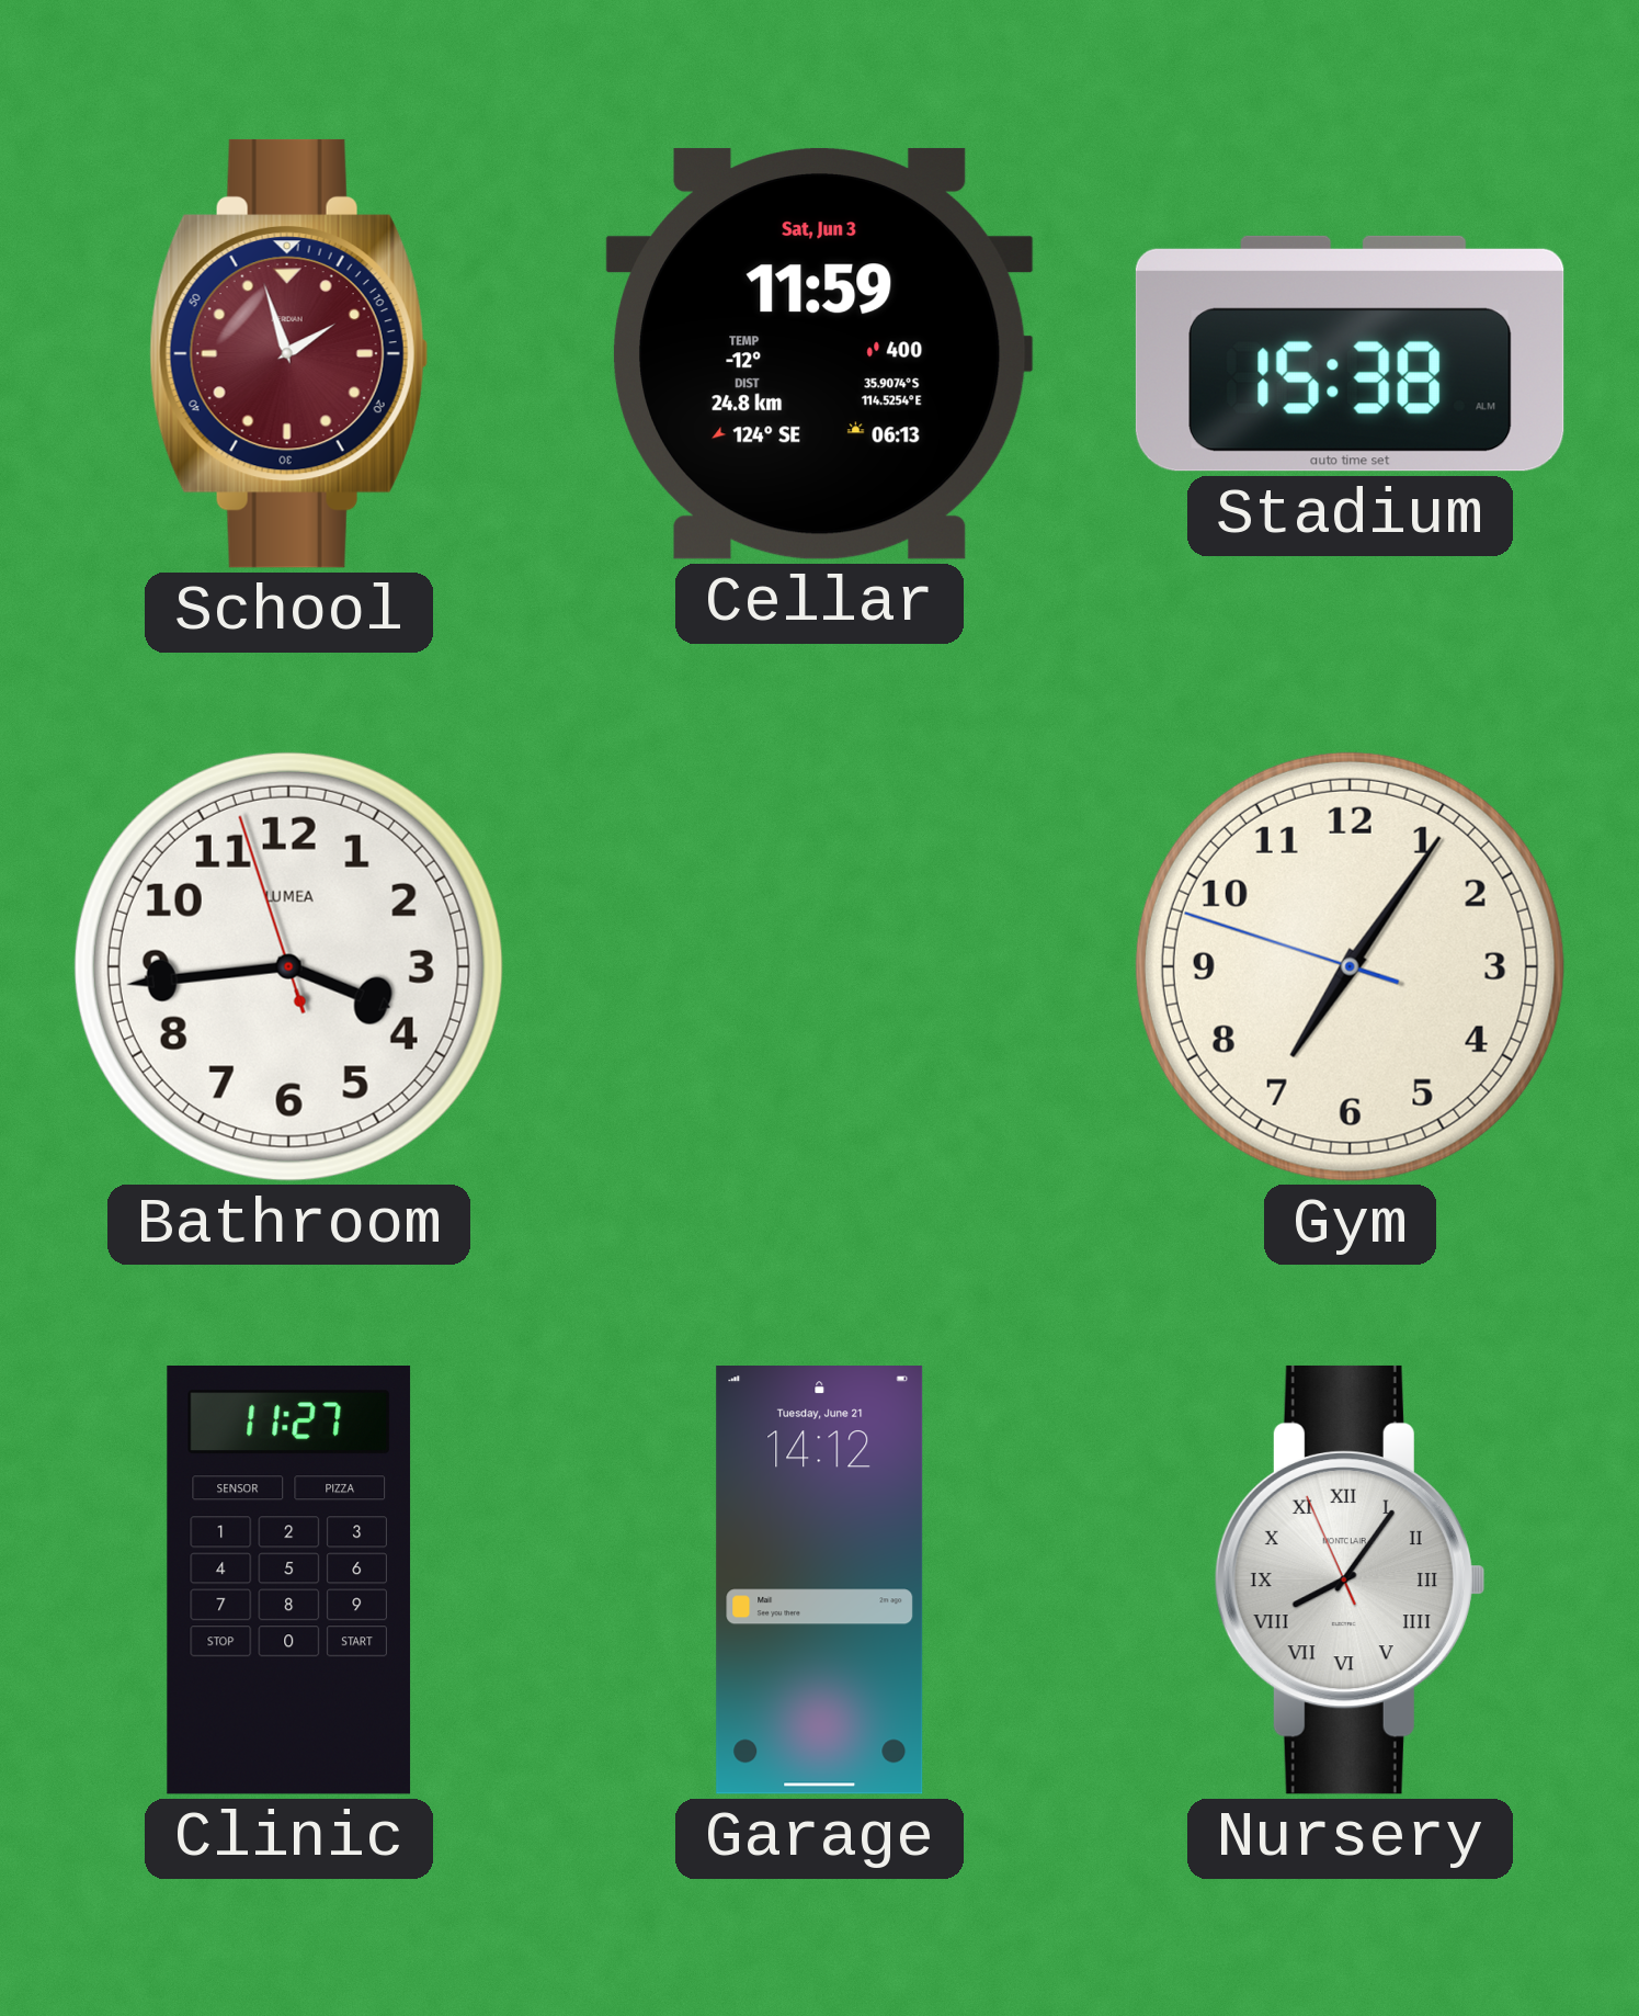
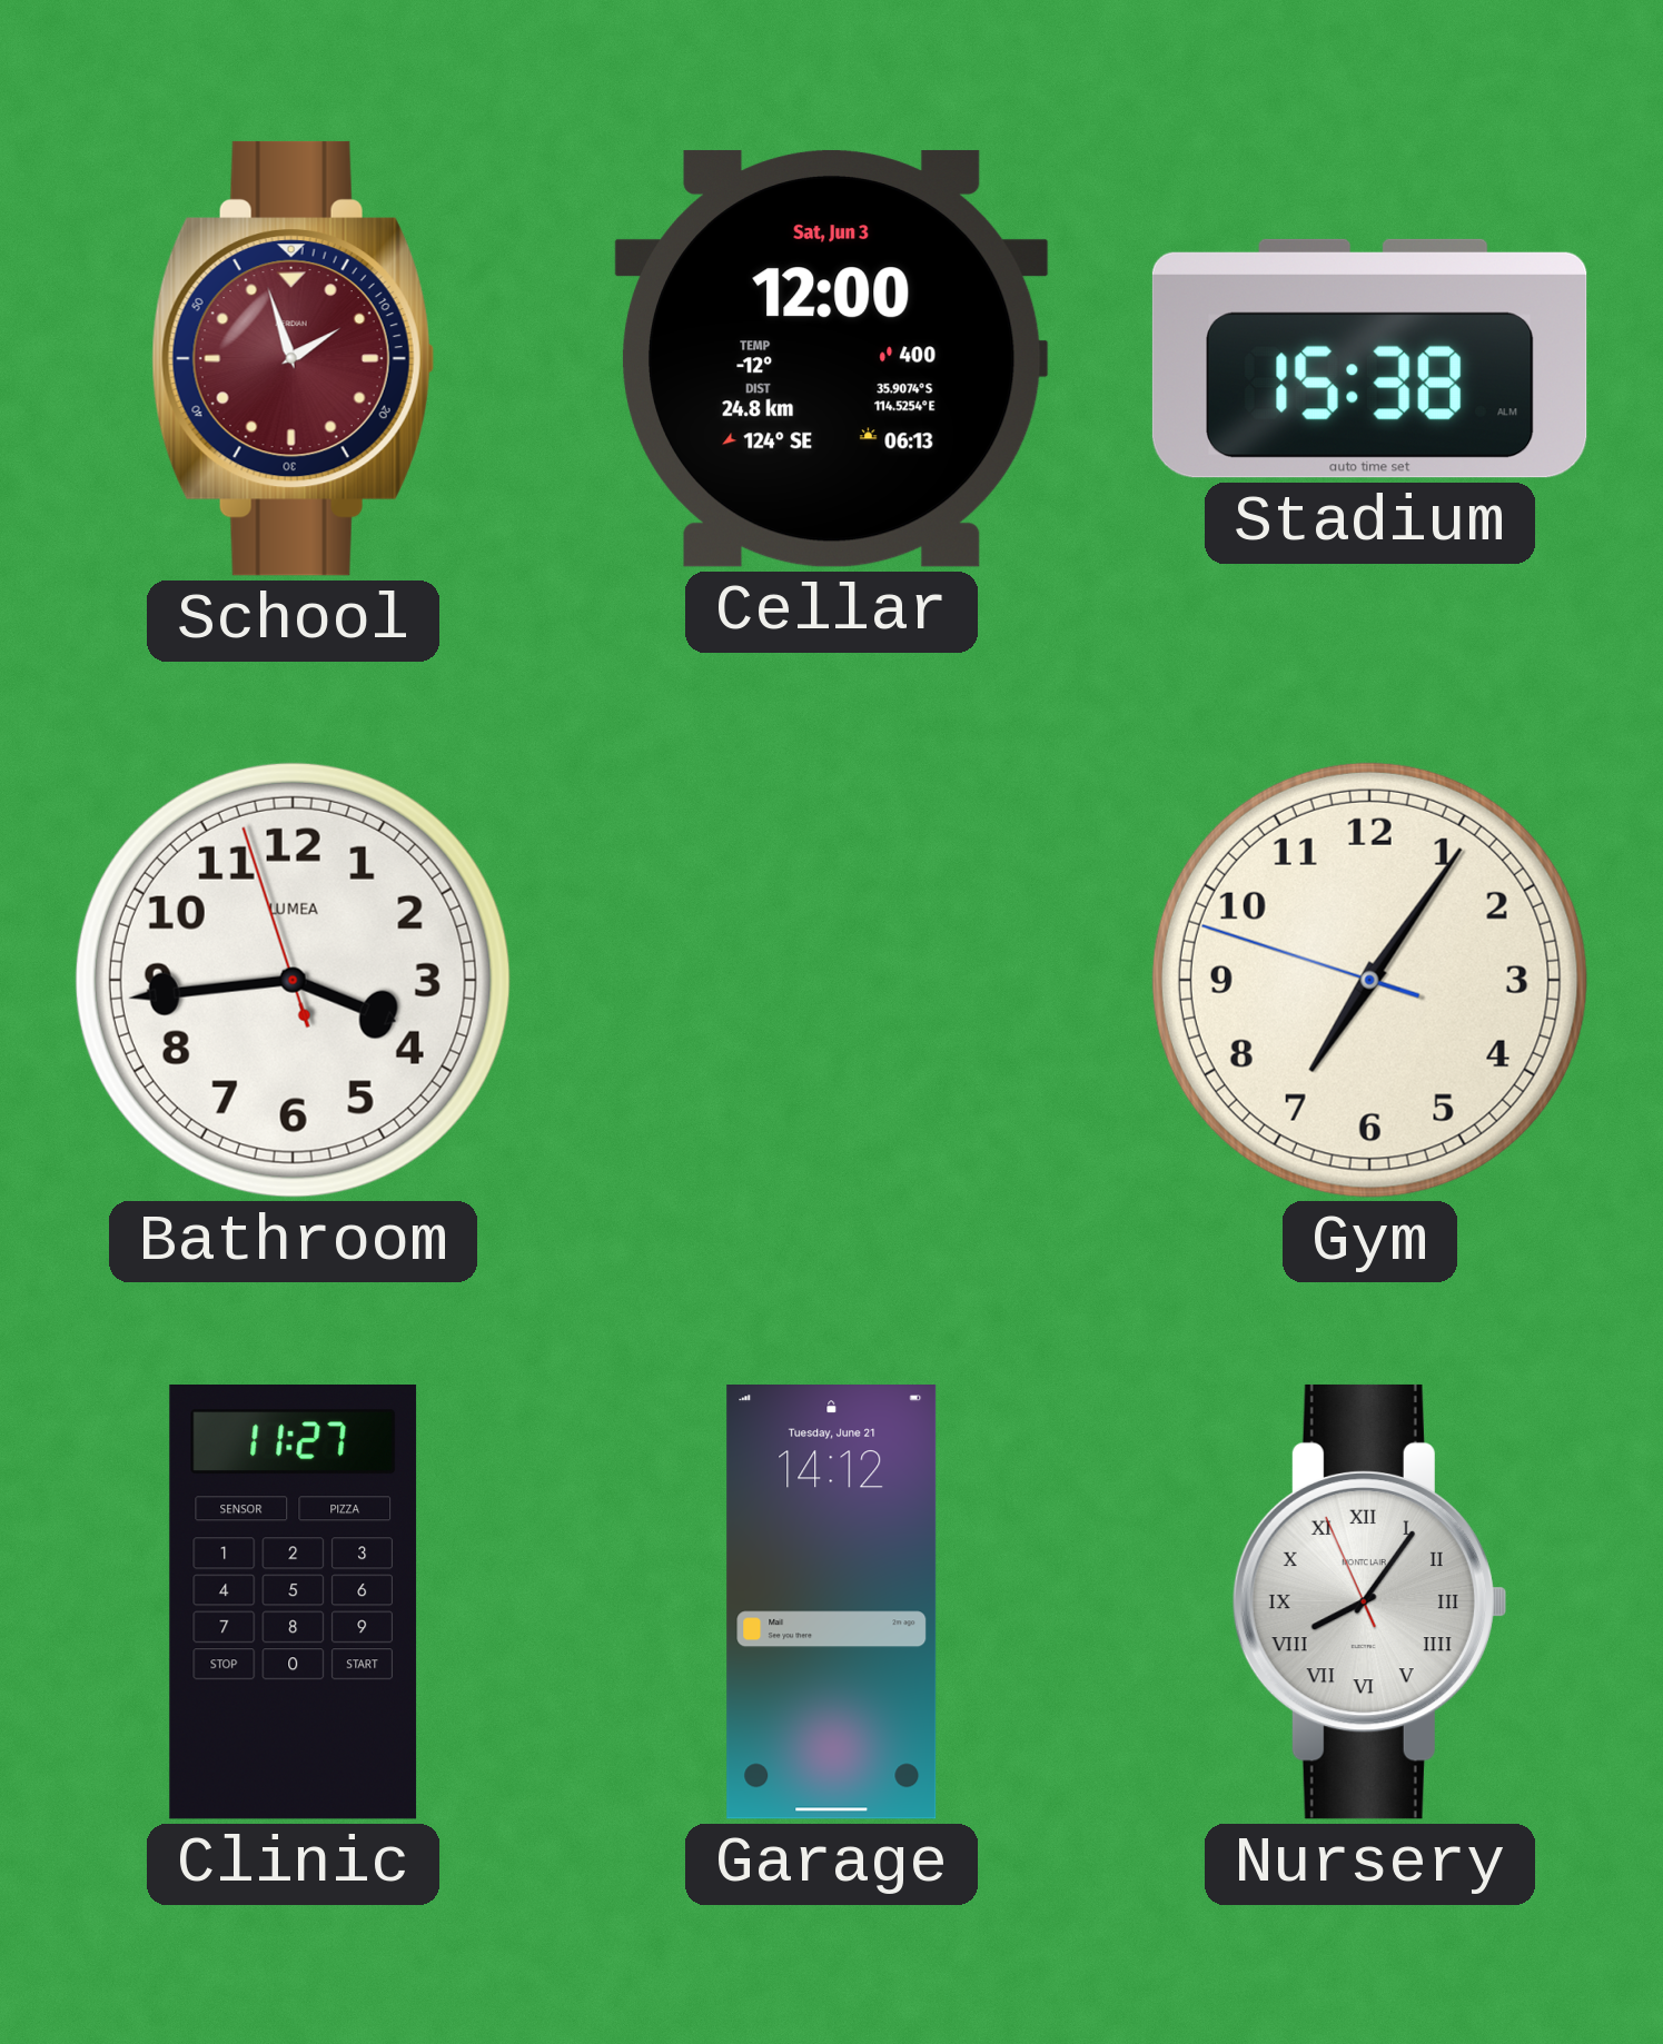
Cellar: 11:59 -> 12:00 (832, 358)
